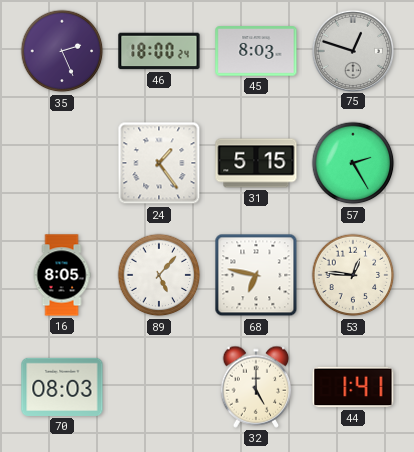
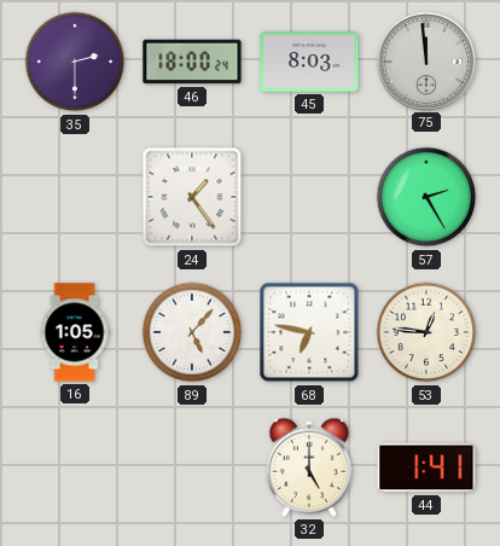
35: 2:26 -> 2:30 (75, 62)
75: 12:48 -> 11:59 (425, 60)
31: 5:15 -> none (256, 163)
16: 8:05 -> 1:05 (75, 332)
70: 08:03 -> none (62, 387)
